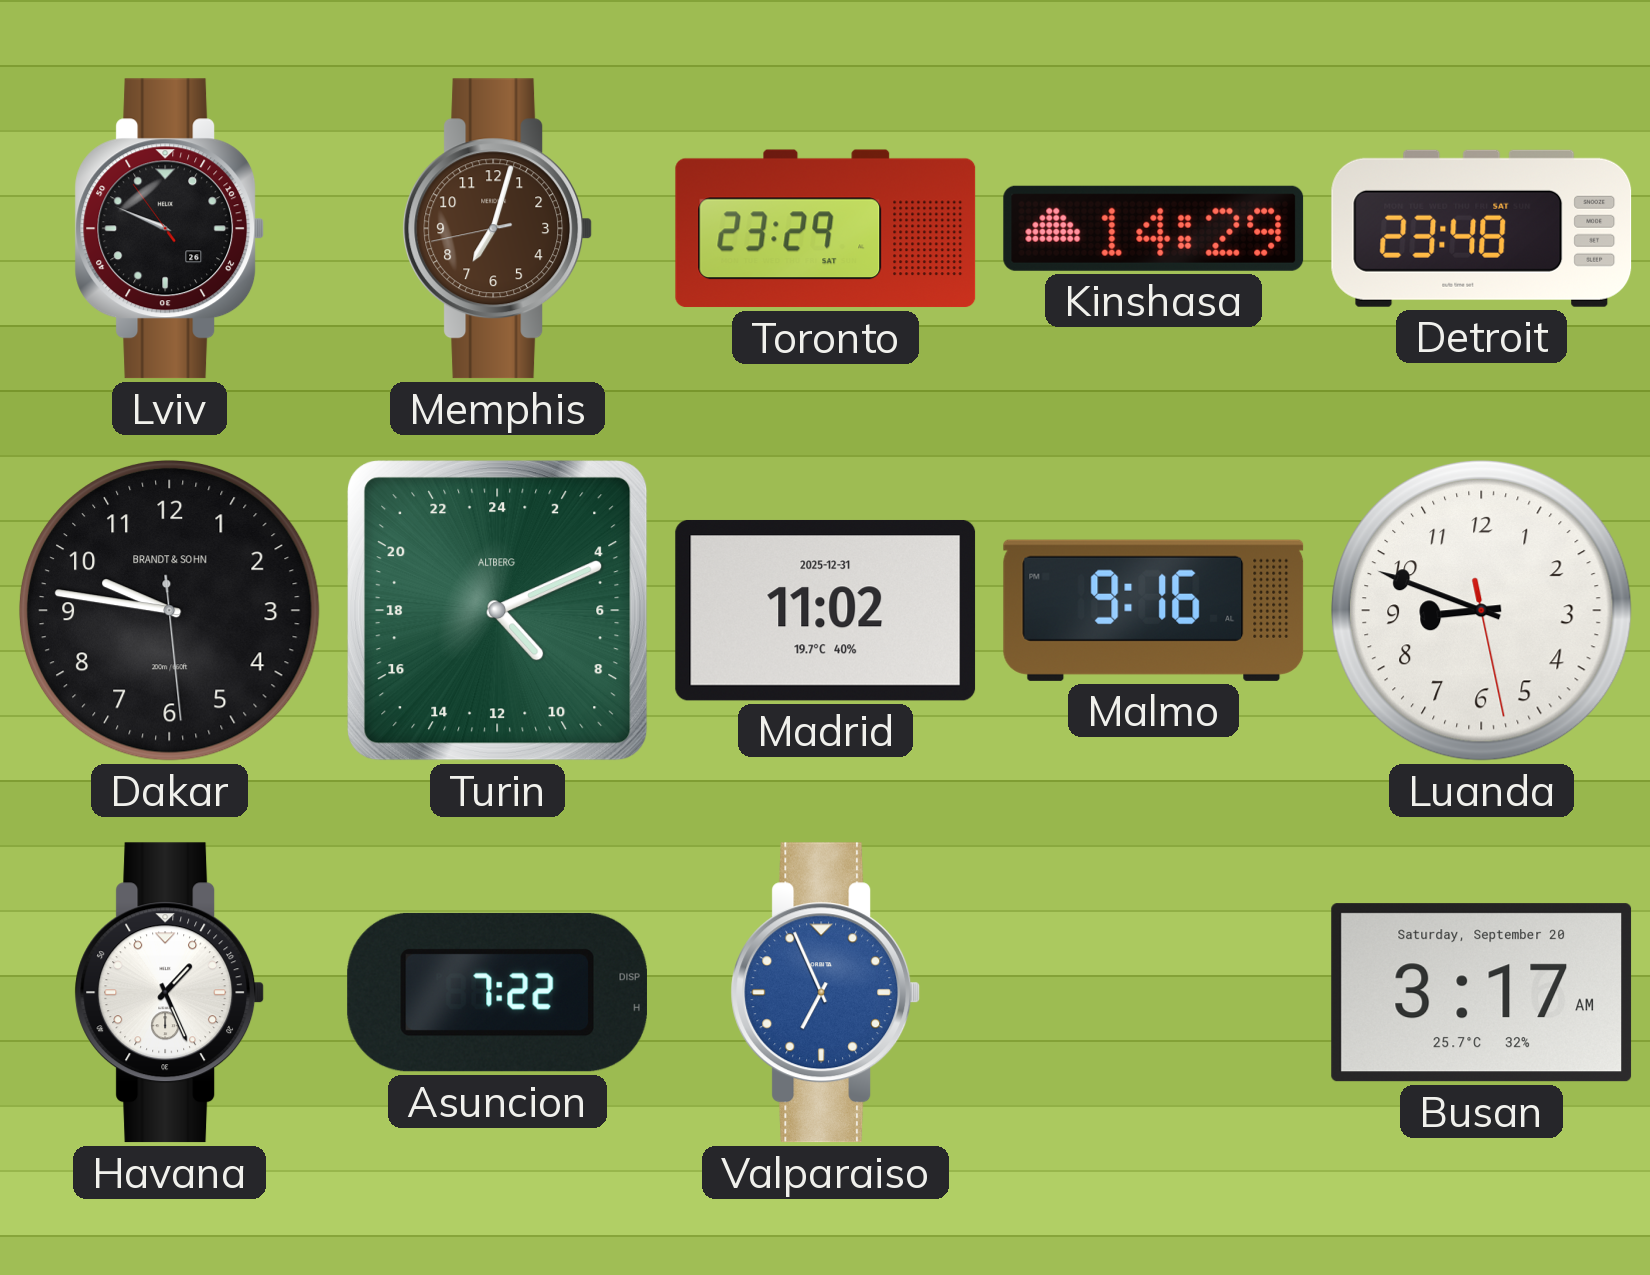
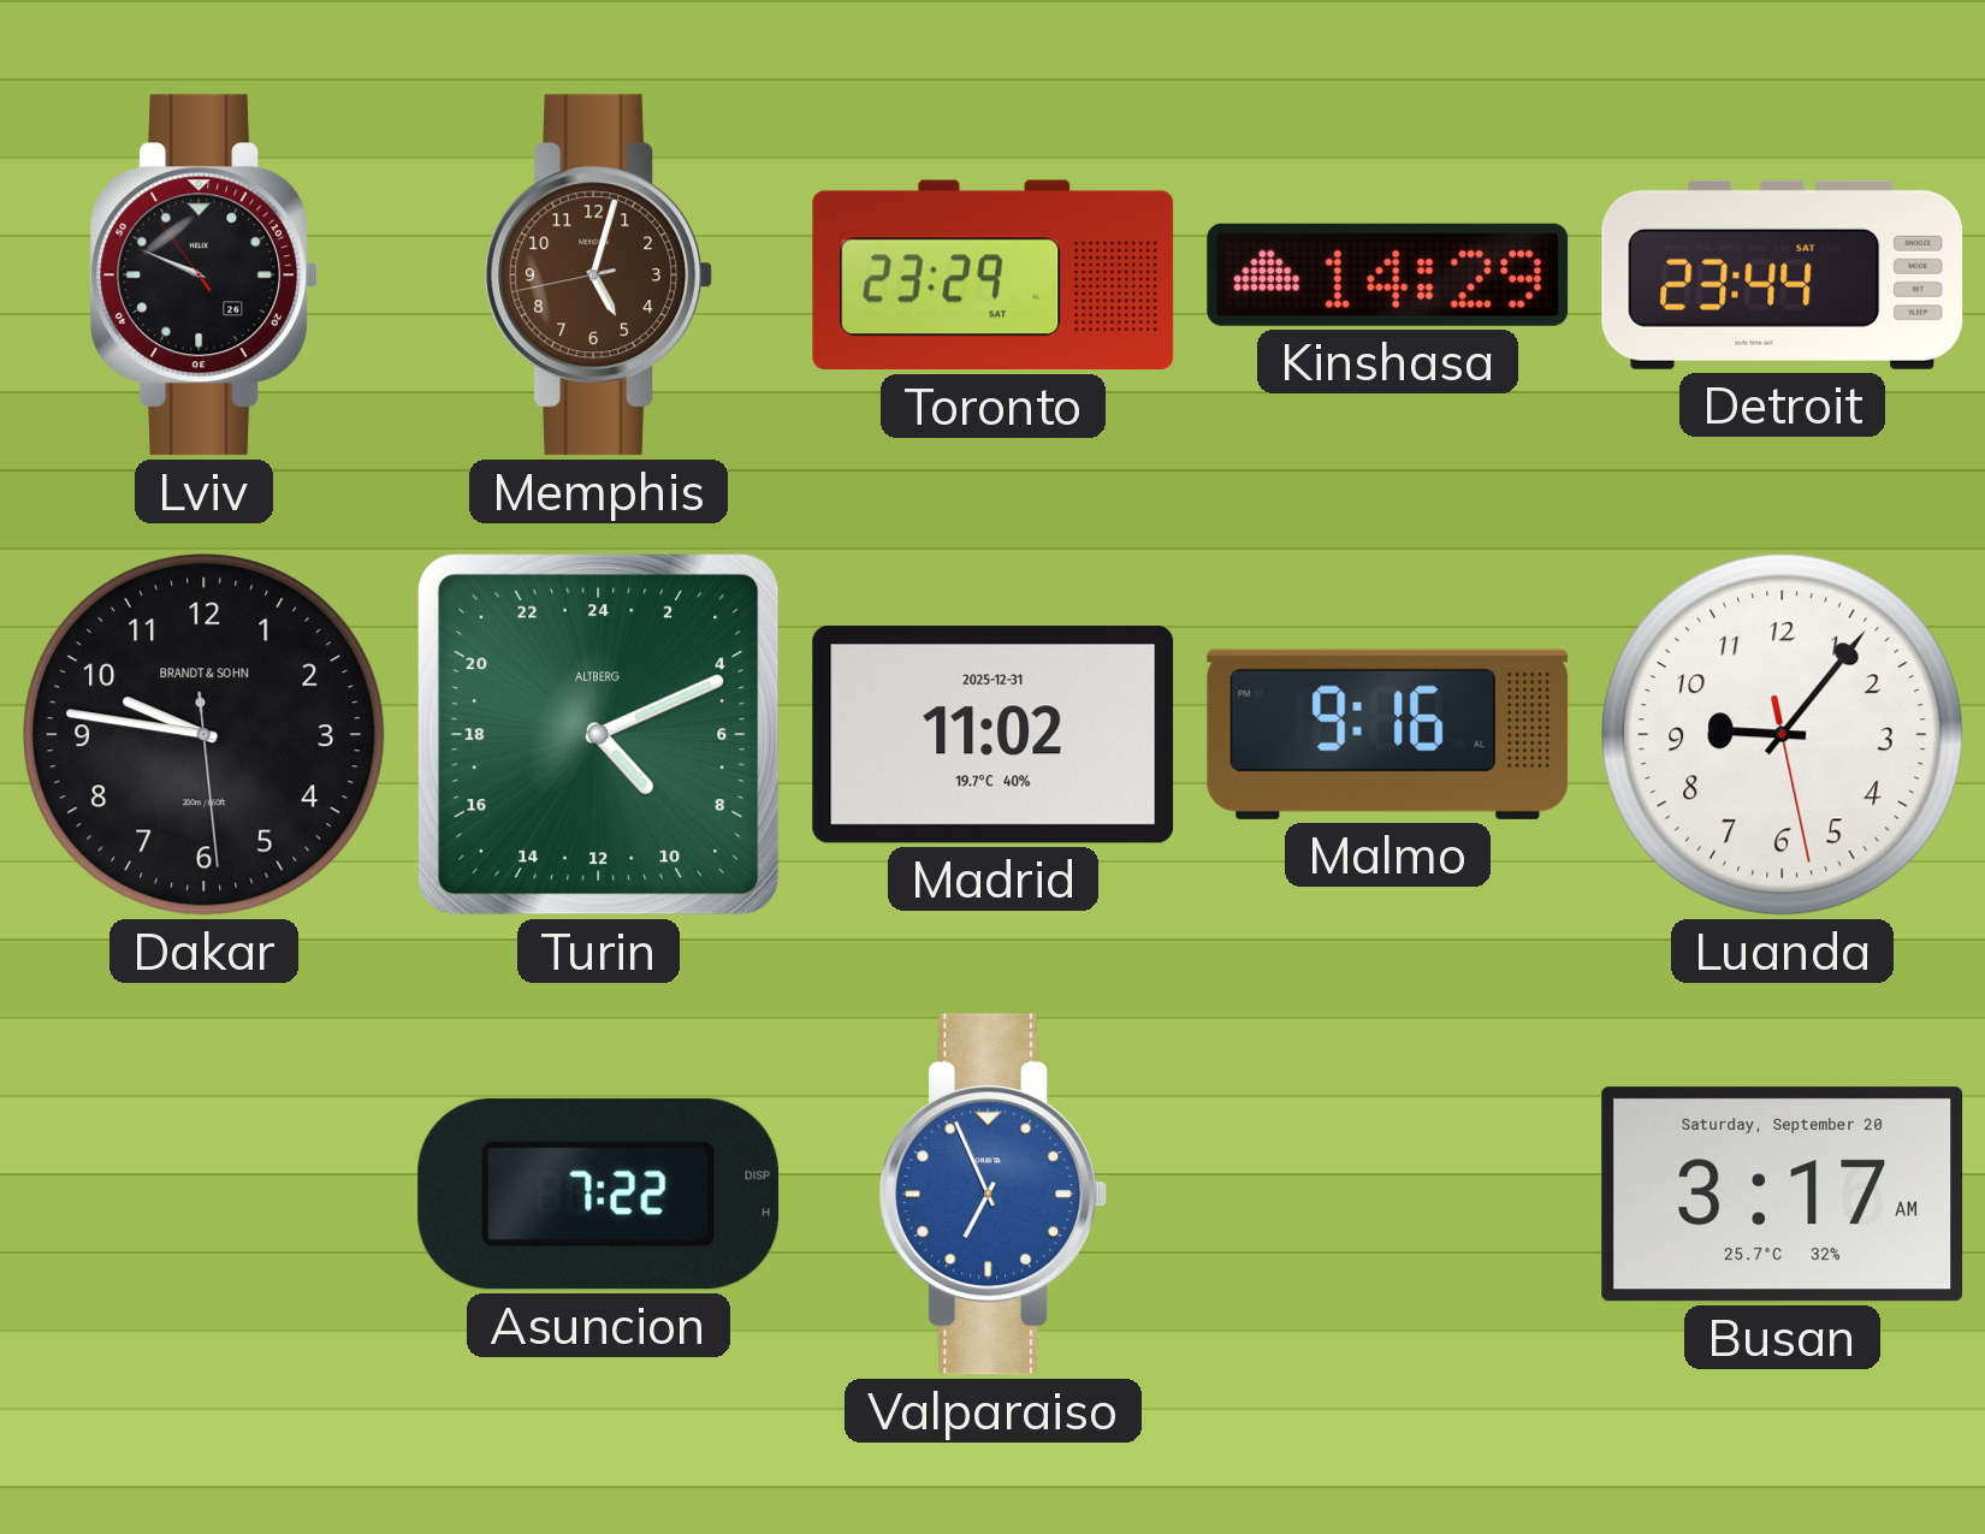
Memphis: 7:02 -> 5:02 (599, 276)
Detroit: 23:48 -> 23:44 (1783, 274)
Luanda: 8:48 -> 9:06 (1782, 734)
Havana: 1:26 -> none (170, 993)
